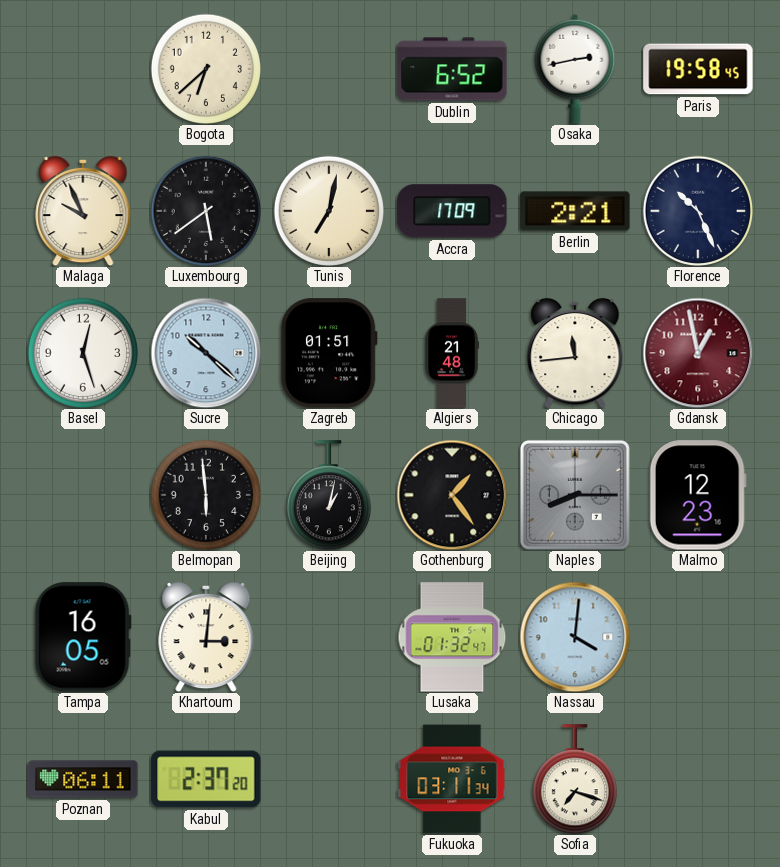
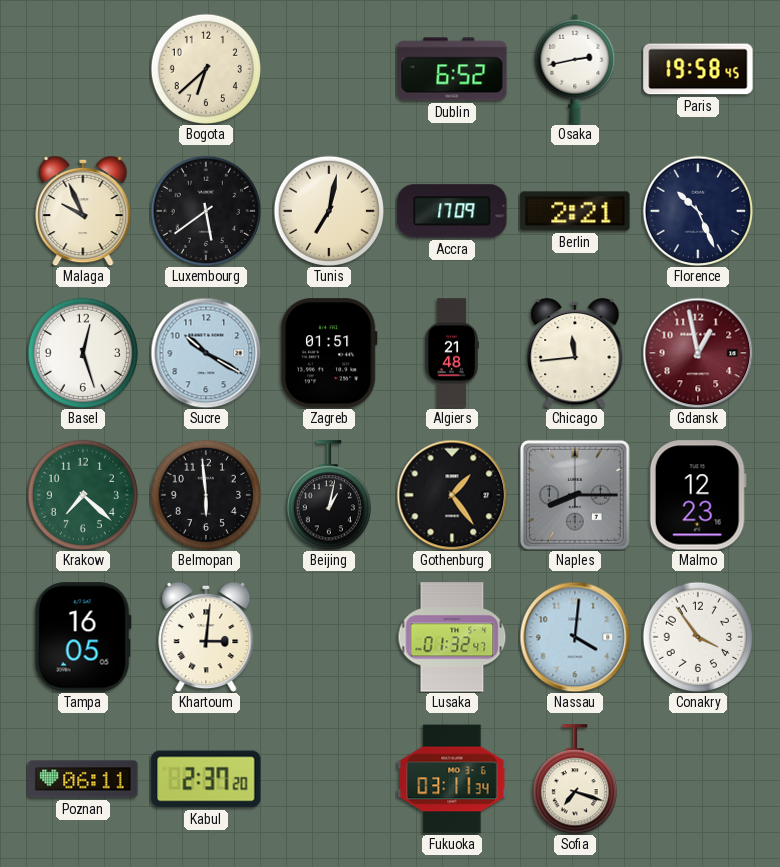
Sucre: 10:22 -> 10:20 (206, 353)
Krakow: none -> 7:22 (82, 494)
Conakry: none -> 3:54 (697, 636)
